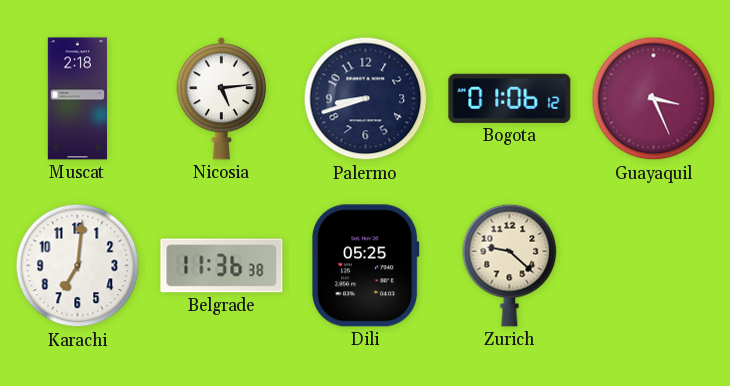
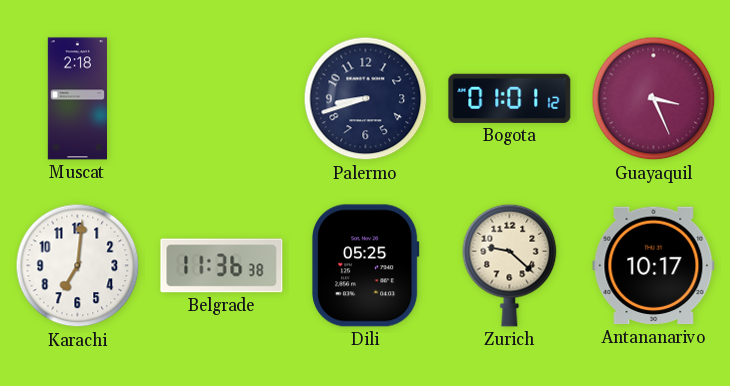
Nicosia: 5:14 -> none (222, 98)
Bogota: 01:06 -> 01:01 (510, 98)
Antananarivo: none -> 10:17 (654, 266)
